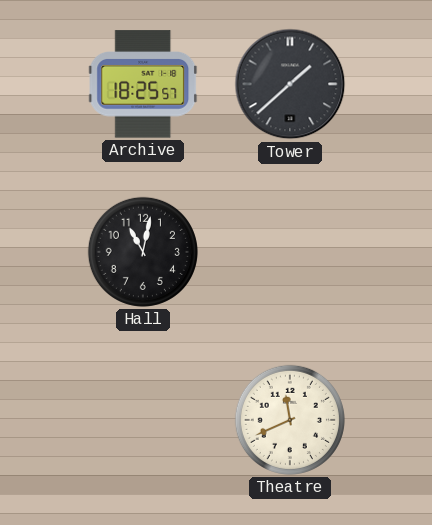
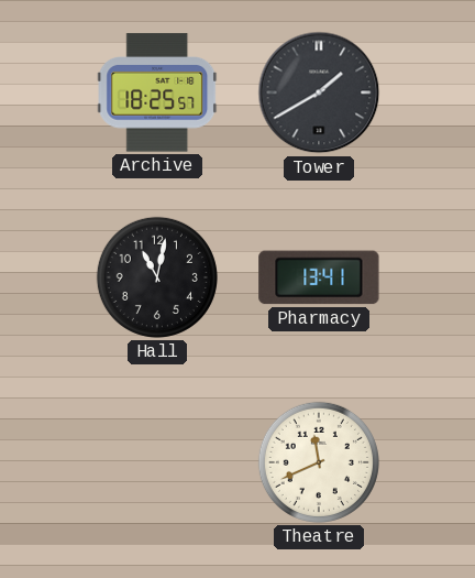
Tower: 1:38 -> 1:40 (319, 92)
Pharmacy: none -> 13:41 (319, 277)
